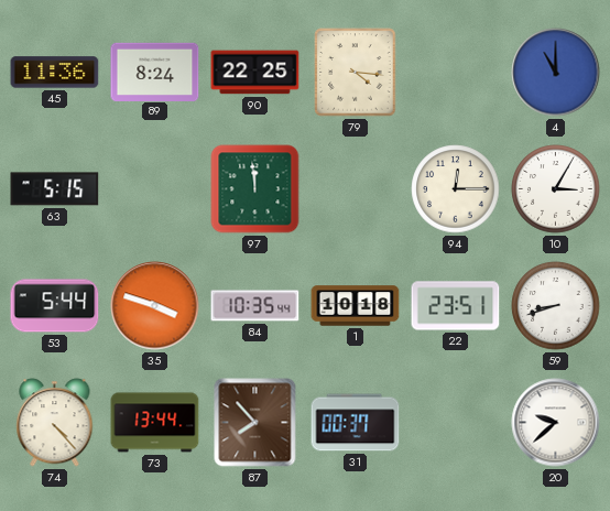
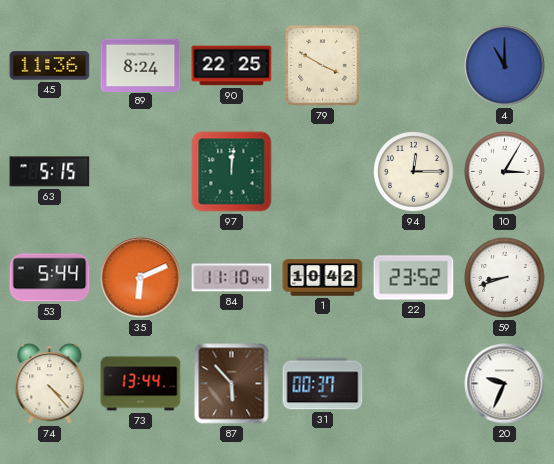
79: 4:16 -> 3:50 (323, 66)
97: 11:59 -> 12:01 (232, 172)
35: 3:48 -> 6:11 (141, 278)
84: 10:35 -> 11:10 (232, 278)
1: 10:18 -> 10:42 (323, 278)
22: 23:51 -> 23:52 (414, 278)
87: 7:53 -> 5:53 (232, 384)
20: 9:38 -> 9:34 (505, 384)
